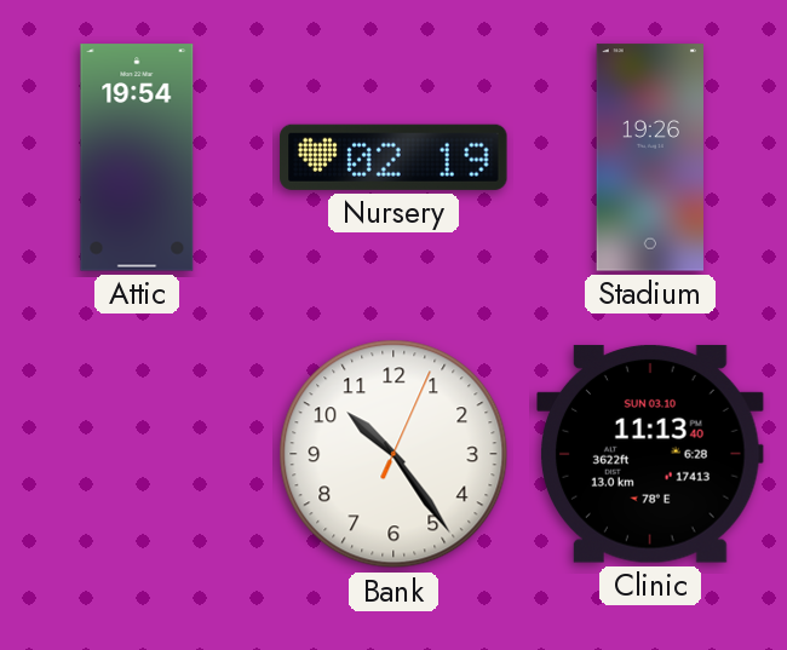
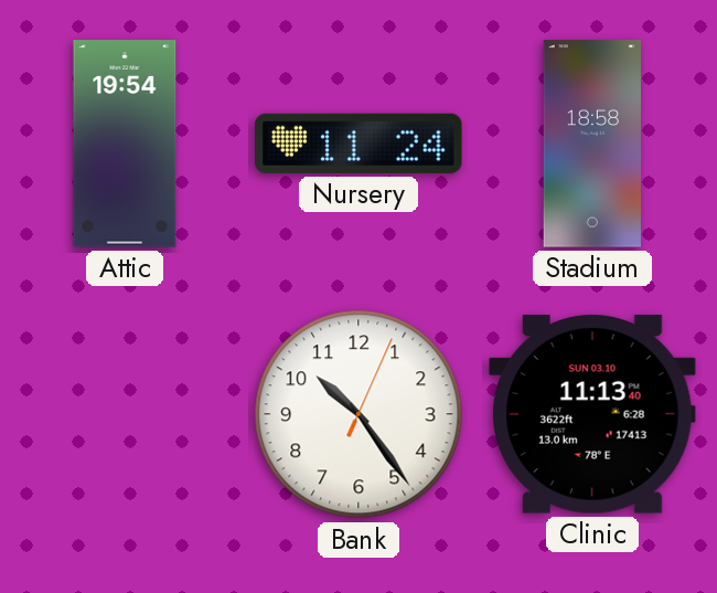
Nursery: 02:19 -> 11:24 (358, 144)
Stadium: 19:26 -> 18:58 (591, 144)
